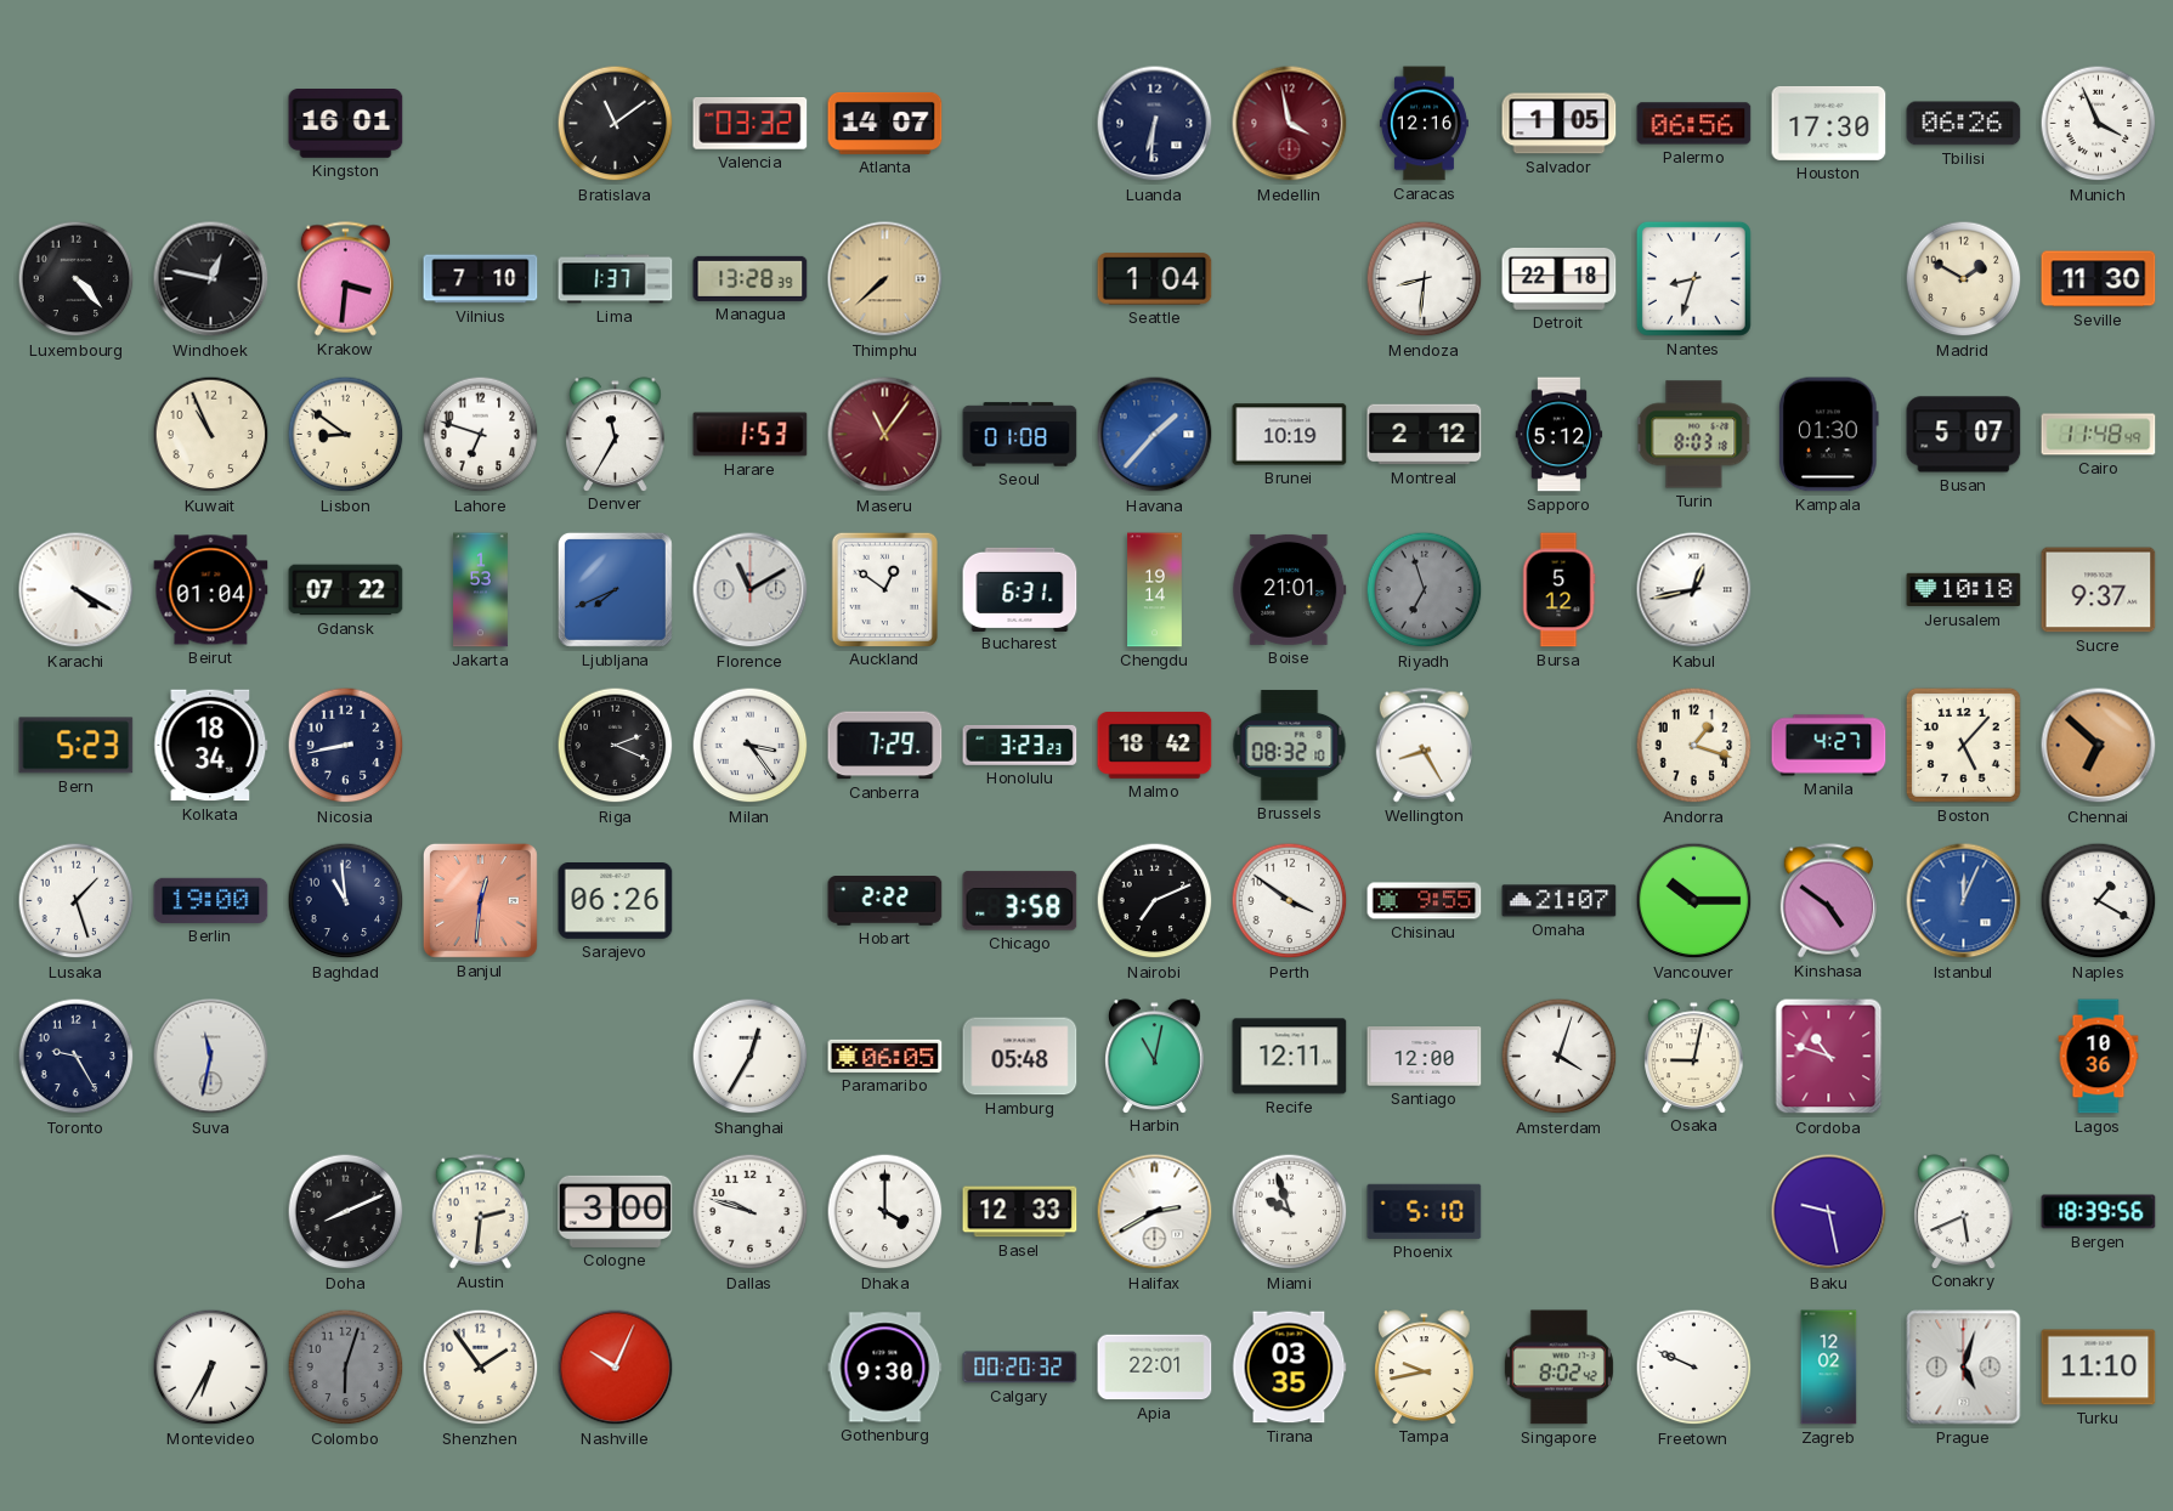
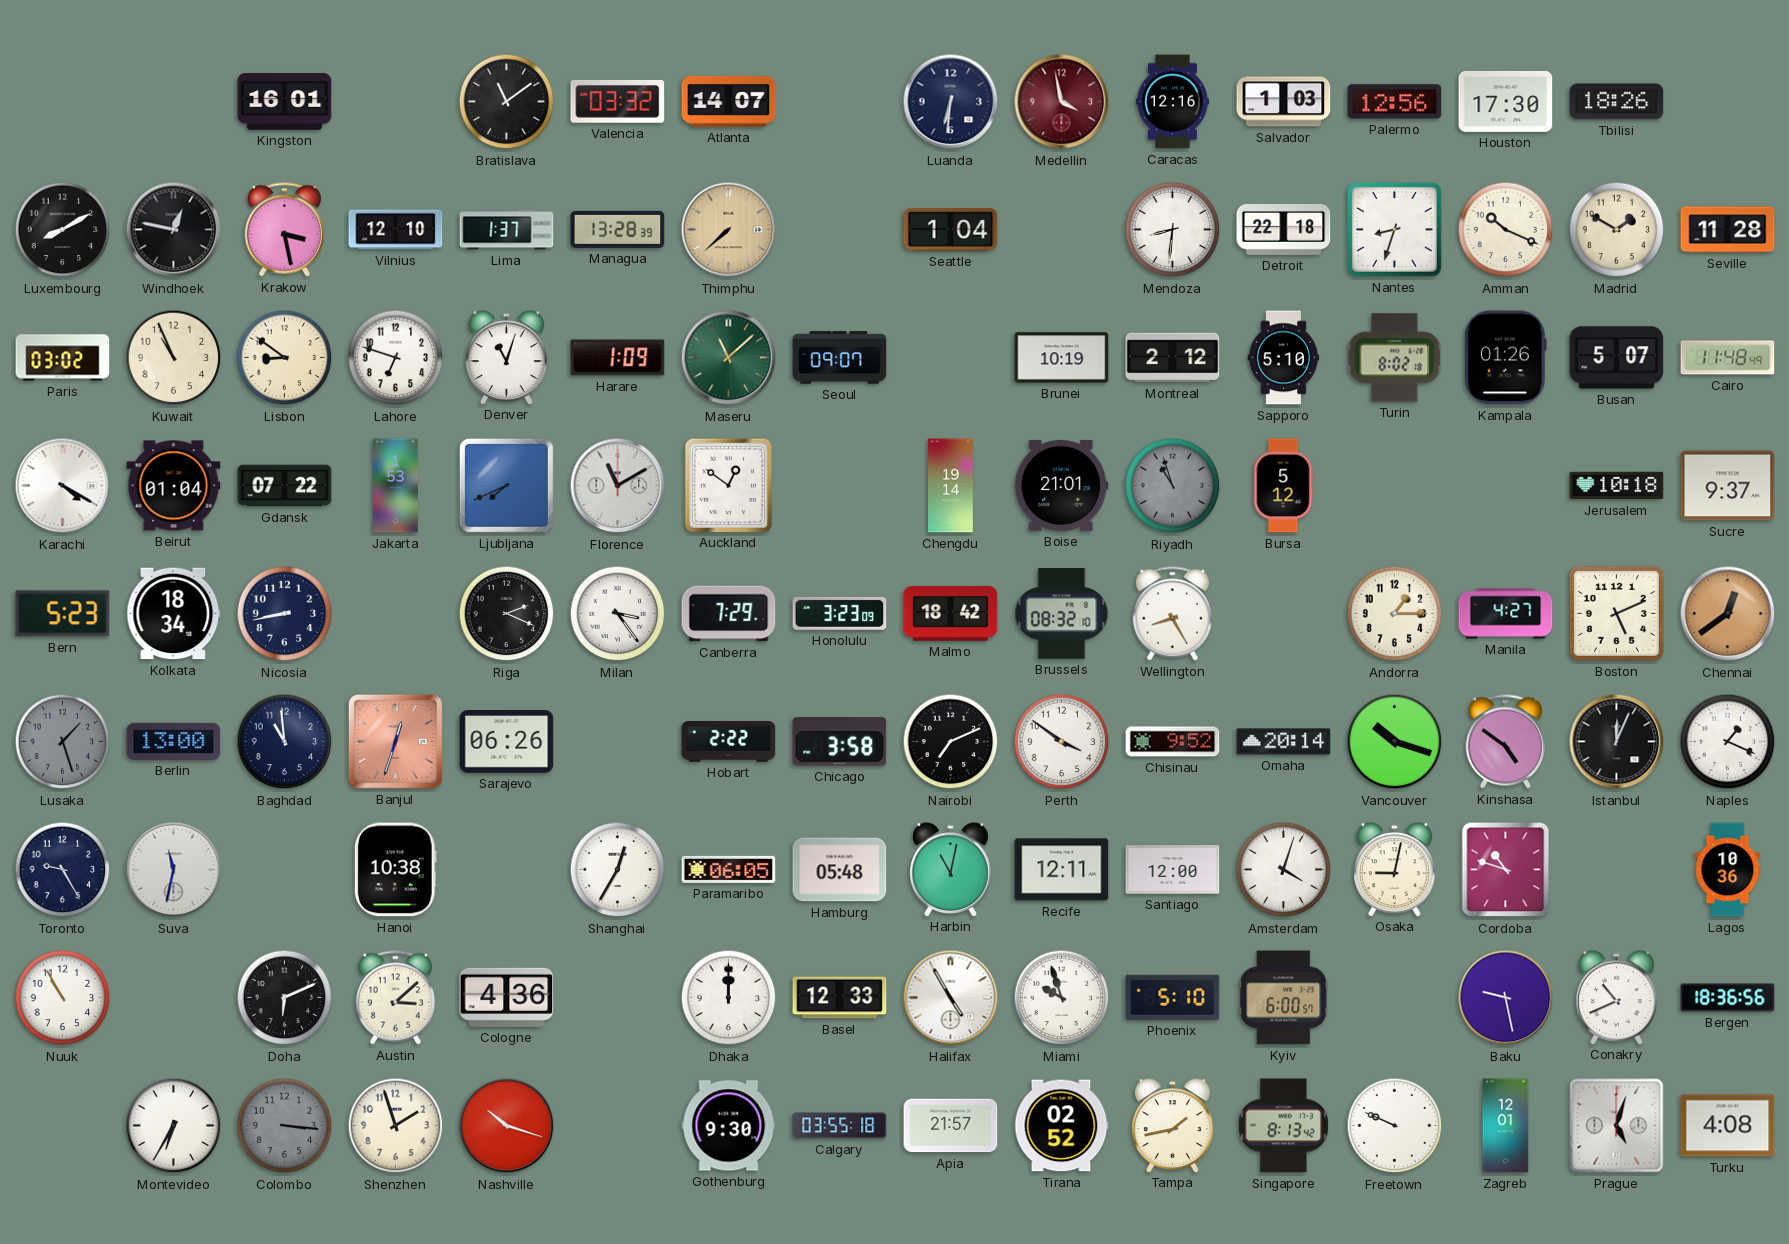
Salvador: 1:05 -> 1:03 (1284, 102)
Palermo: 06:56 -> 12:56 (1395, 102)
Tbilisi: 06:26 -> 18:26 (1617, 102)
Munich: 3:56 -> none (2099, 124)
Luxembourg: 4:23 -> 8:10 (63, 230)
Krakow: 3:31 -> 3:28 (284, 230)
Vilnius: 7:10 -> 12:10 (396, 230)
Amman: none -> 10:19 (1506, 230)
Seville: 11:30 -> 11:28 (1728, 230)
Paris: none -> 03:02 (63, 358)
Denver: 11:35 -> 11:03 (507, 357)
Harare: 1:53 -> 1:09 (618, 358)
Maseru: 11:06 -> 11:08 (729, 358)
Maseru dial: burgundy -> green (729, 358)
Seoul: 01:08 -> 09:07 (840, 358)
Havana: 1:37 -> none (1155, 435)
Sapporo: 5:12 -> 5:10 (1284, 358)
Turin: 8:03 -> 8:02 (1395, 358)
Kampala: 01:30 -> 01:26 (1506, 358)
Bucharest: 6:31 -> none (1020, 589)
Riyadh: 6:57 -> 10:57 (1173, 486)
Kabul: 12:43 -> none (1694, 590)
Honolulu: 3:23:23 -> 3:23:09 (840, 613)
Andorra: 1:18 -> 1:15 (1395, 614)
Boston: 5:07 -> 5:11 (1616, 613)
Chennai: 6:52 -> 12:39 (1728, 614)
Lusaka dial: white -> grey (63, 742)
Berlin: 19:00 -> 13:00 (174, 741)
Banjul: 12:31 -> 12:33 (395, 741)
Chisinau: 9:55 -> 9:52 (1173, 742)
Omaha: 21:07 -> 20:14 (1284, 742)
Vancouver: 10:15 -> 10:18 (1395, 742)
Istanbul dial: blue -> black (1617, 742)
Naples: 1:20 -> 1:19 (1728, 742)
Hanoi: none -> 10:38 (395, 870)
Nuuk: none -> 10:55 (63, 998)
Doha: 8:11 -> 6:11 (285, 998)
Austin: 2:31 -> 3:08 (395, 998)
Cologne: 3:00 -> 4:36 (507, 997)
Dallas: 9:48 -> none (751, 1212)
Dhaka: 4:00 -> 12:00 (729, 998)
Halifax: 2:40 -> 4:55 (951, 998)
Kyiv: none -> 6:00 (1284, 998)
Conakry: 5:41 -> 10:41 (1617, 997)
Bergen: 18:39 -> 18:36 (1728, 998)
Colombo: 6:03 -> 3:16 (285, 1126)
Shenzhen: 1:54 -> 1:57 (396, 1126)
Nashville: 10:04 -> 10:18 (507, 1126)
Calgary: 00:20 -> 03:55 (840, 1126)
Apia: 22:01 -> 21:57 (951, 1126)
Tirana: 03:35 -> 02:52 (1061, 1126)
Tampa: 9:43 -> 1:43 (1173, 1125)
Singapore: 8:02 -> 8:13 (1283, 1126)
Zagreb: 12:02 -> 12:01 (1506, 1126)
Turku: 11:10 -> 4:08 (1728, 1126)
